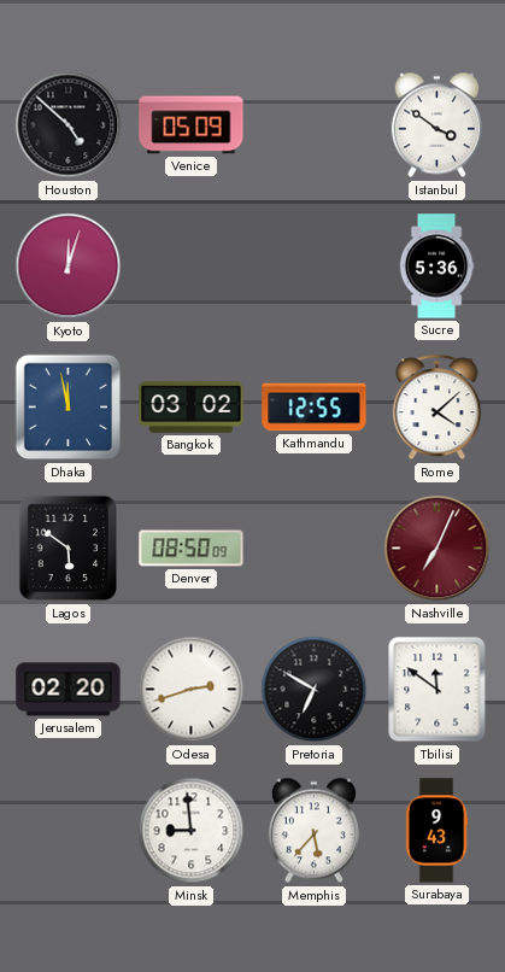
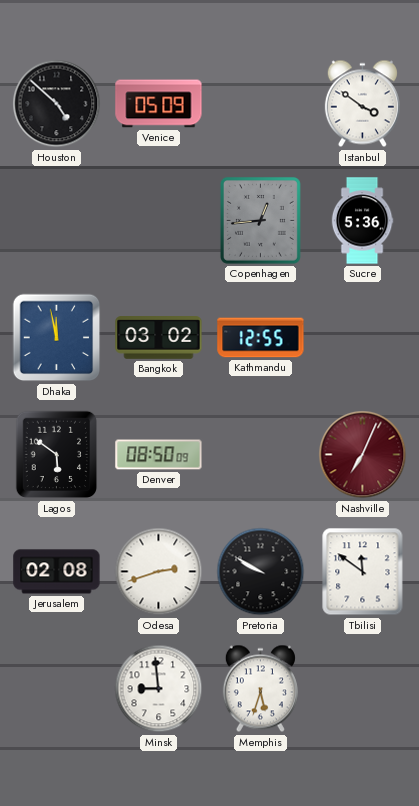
Kyoto: 12:03 -> none (69, 267)
Copenhagen: none -> 12:44 (260, 220)
Rome: 4:08 -> none (438, 408)
Jerusalem: 02:20 -> 02:08 (57, 572)
Pretoria: 6:50 -> 9:50 (261, 572)
Memphis: 5:37 -> 5:33 (260, 689)
Surabaya: 9:43 -> none (436, 831)
